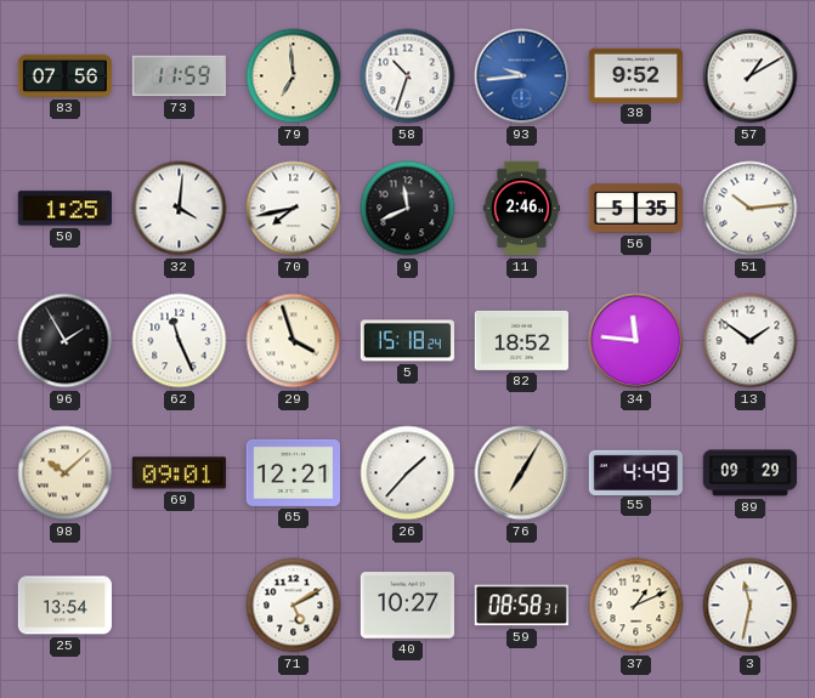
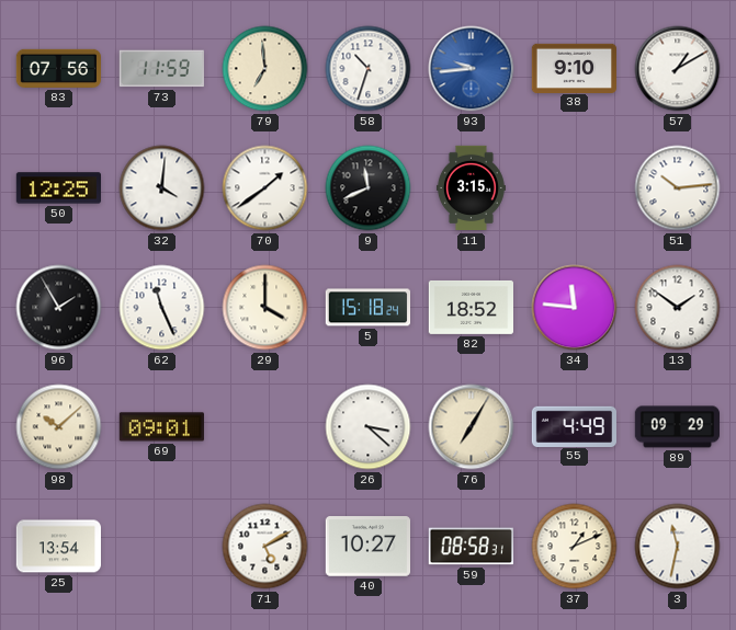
38: 9:52 -> 9:10 (574, 68)
50: 1:25 -> 12:25 (58, 188)
70: 7:43 -> 1:39 (265, 188)
11: 2:46 -> 3:15 (471, 188)
56: 5:35 -> none (635, 209)
29: 3:57 -> 4:00 (265, 308)
65: 12:21 -> none (293, 472)
26: 1:37 -> 3:22 (369, 427)
